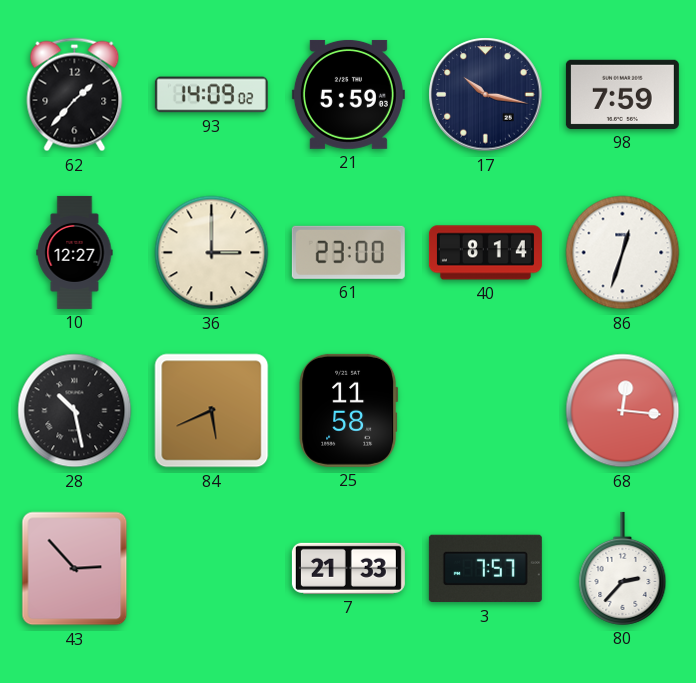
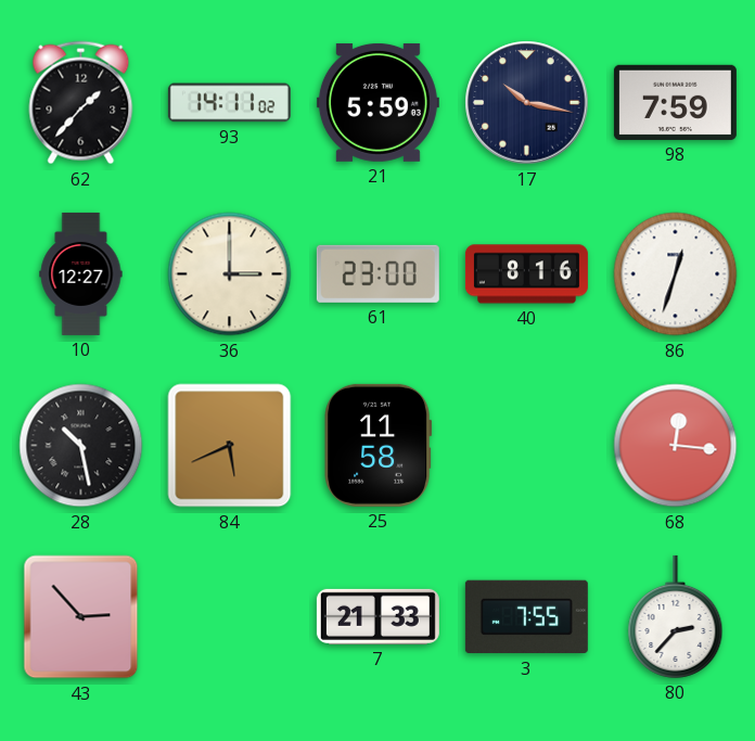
93: 14:09 -> 14:11 (229, 103)
40: 8:14 -> 8:16 (526, 274)
3: 7:57 -> 7:55 (526, 617)
